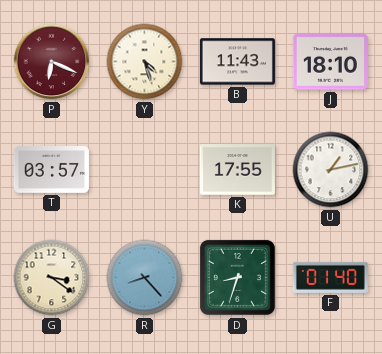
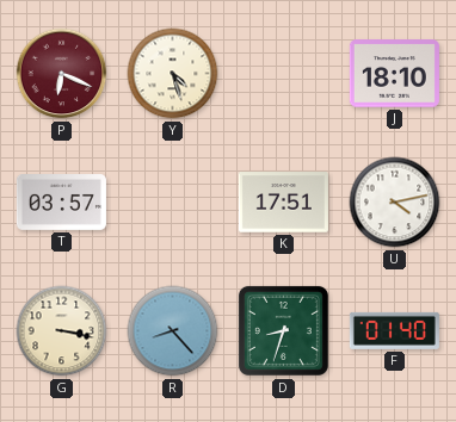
B: 11:43 -> none (237, 62)
K: 17:55 -> 17:51 (283, 203)
U: 1:13 -> 4:13 (395, 203)
G: 3:21 -> 3:17 (62, 331)
